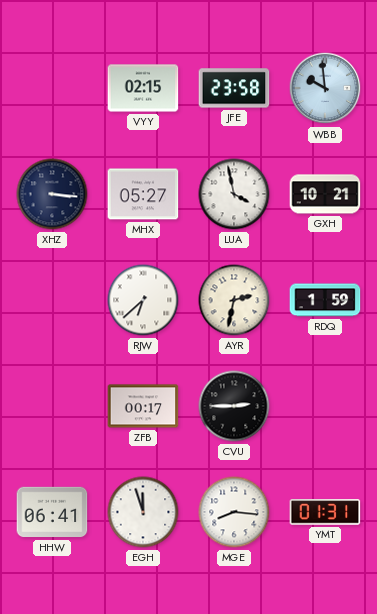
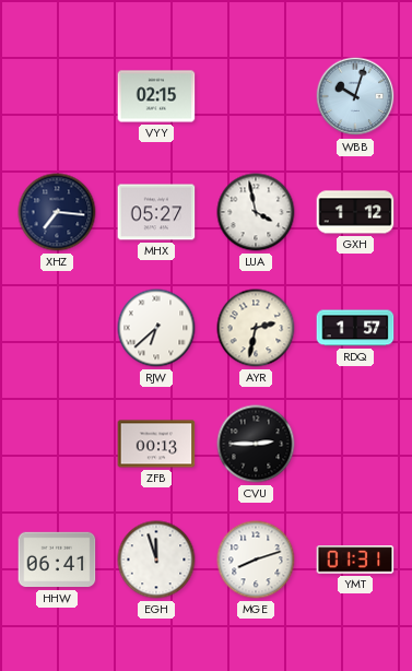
JFE: 23:58 -> none (234, 88)
WBB: 9:59 -> 10:03 (355, 96)
XHZ: 3:16 -> 7:16 (57, 212)
GXH: 10:21 -> 1:12 (355, 212)
RDQ: 1:59 -> 1:57 (355, 328)
ZFB: 00:17 -> 00:13 (156, 444)
MGE: 8:16 -> 8:12 (256, 560)
